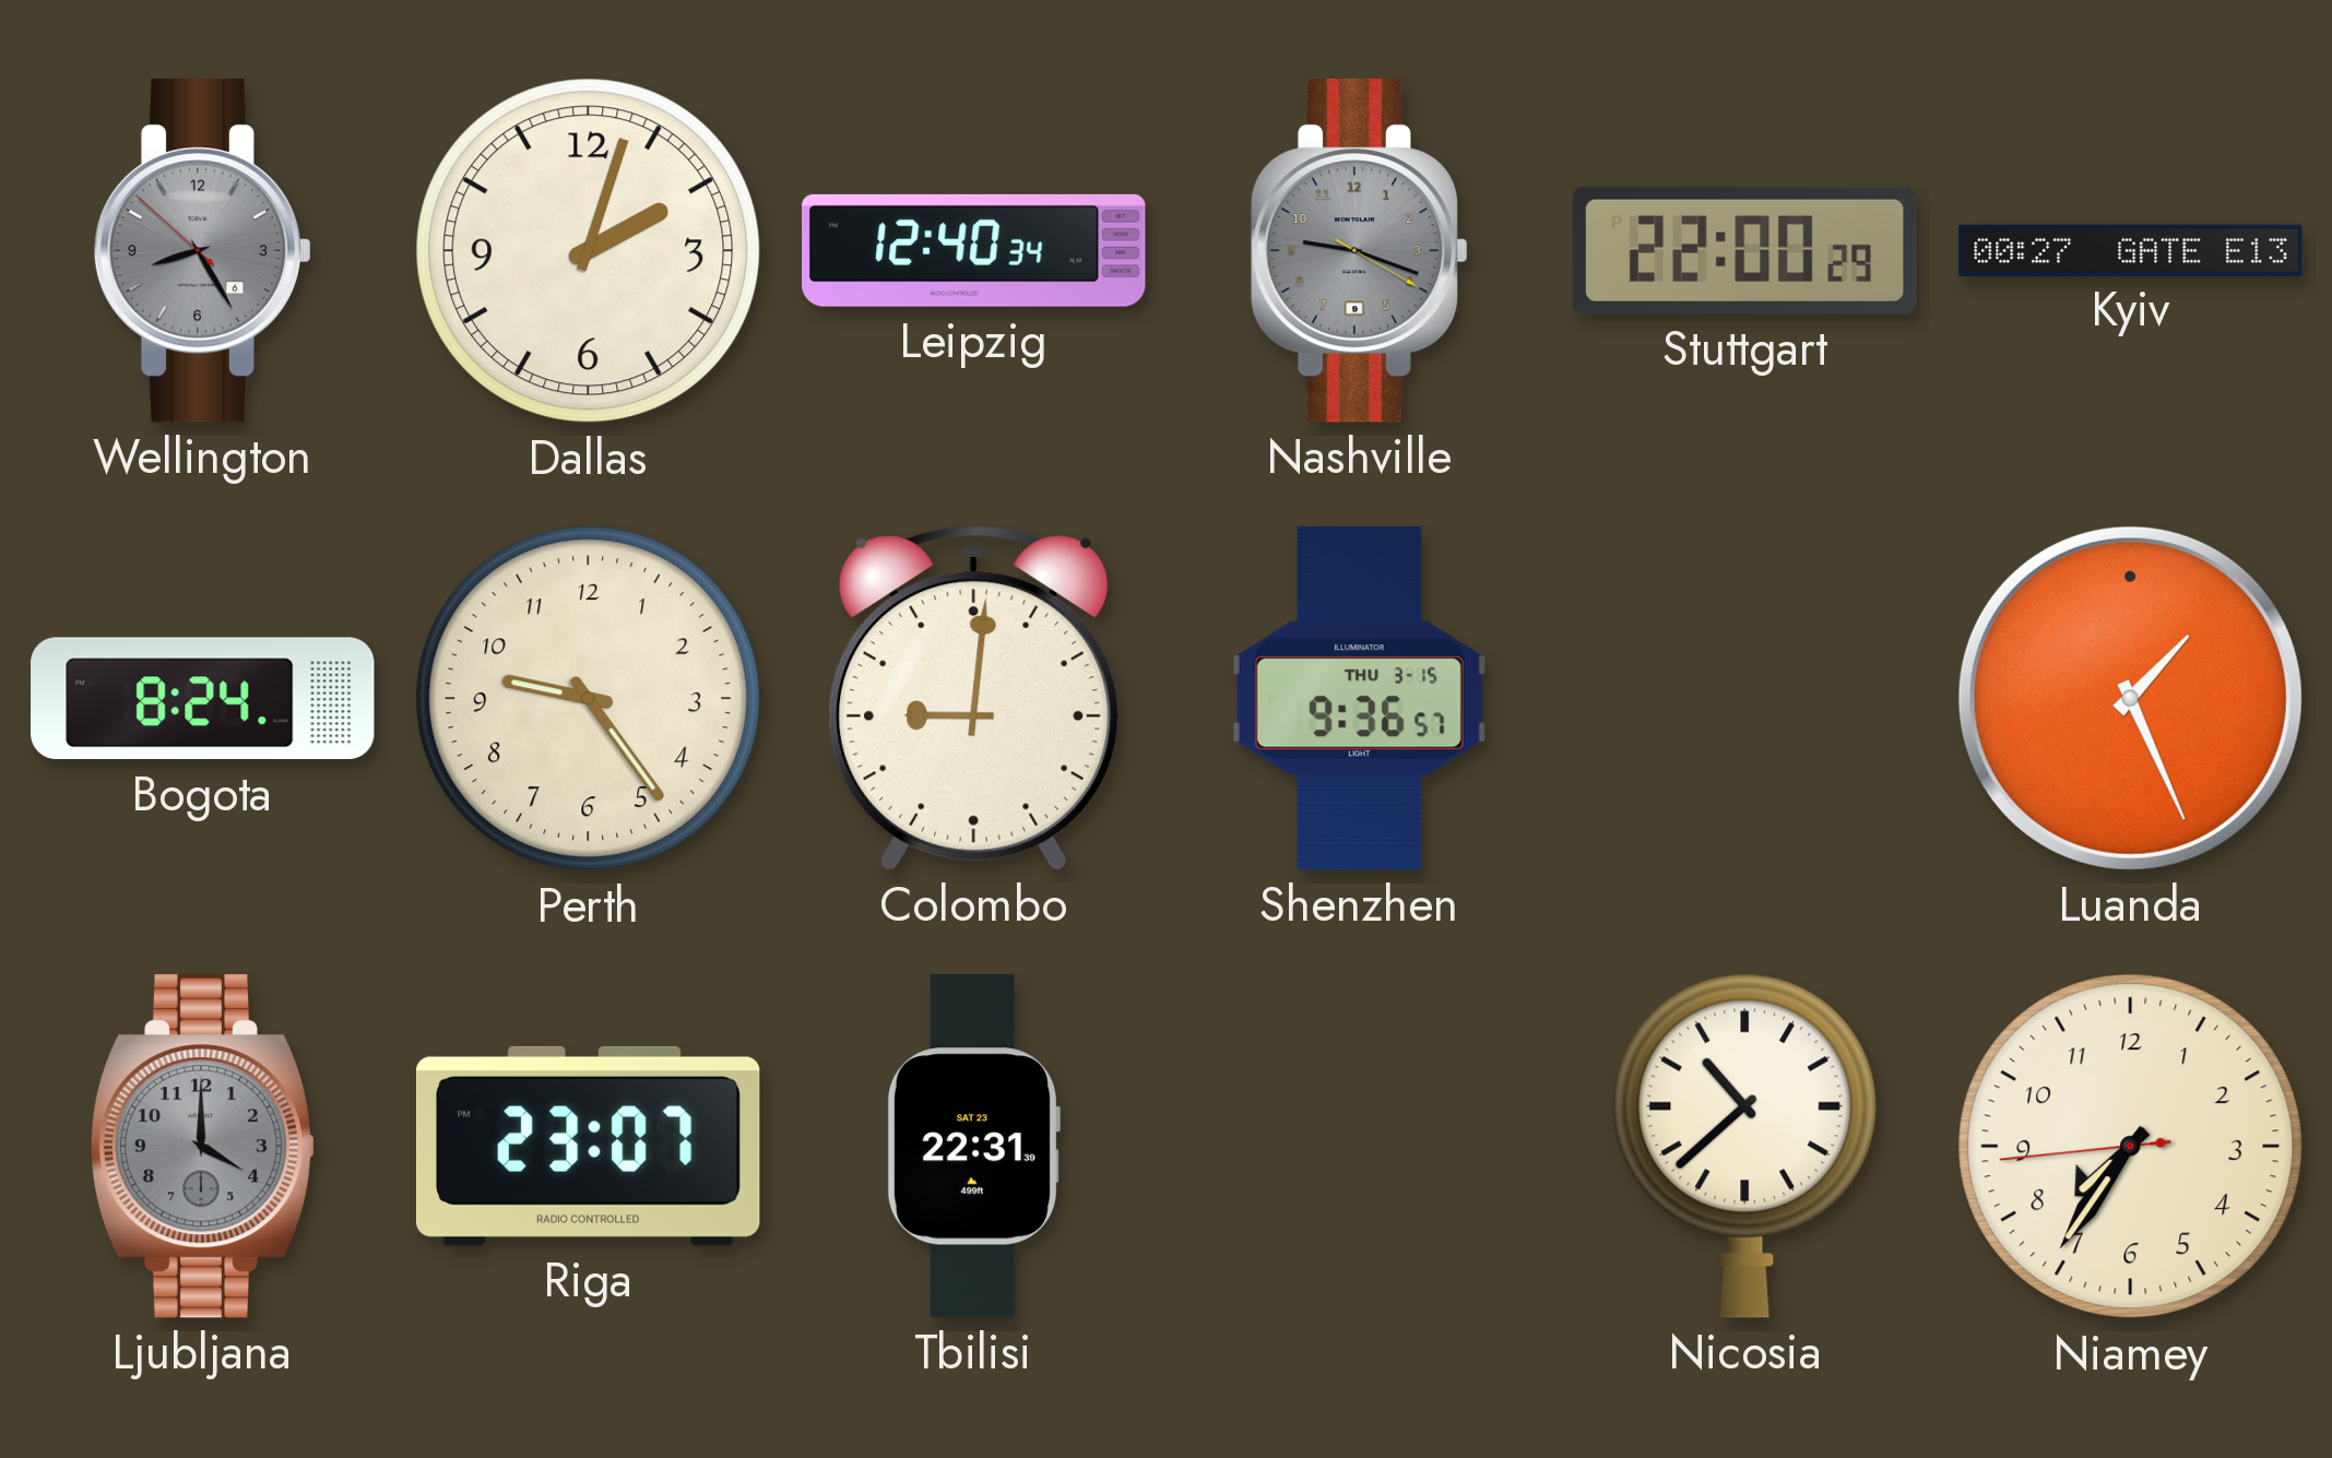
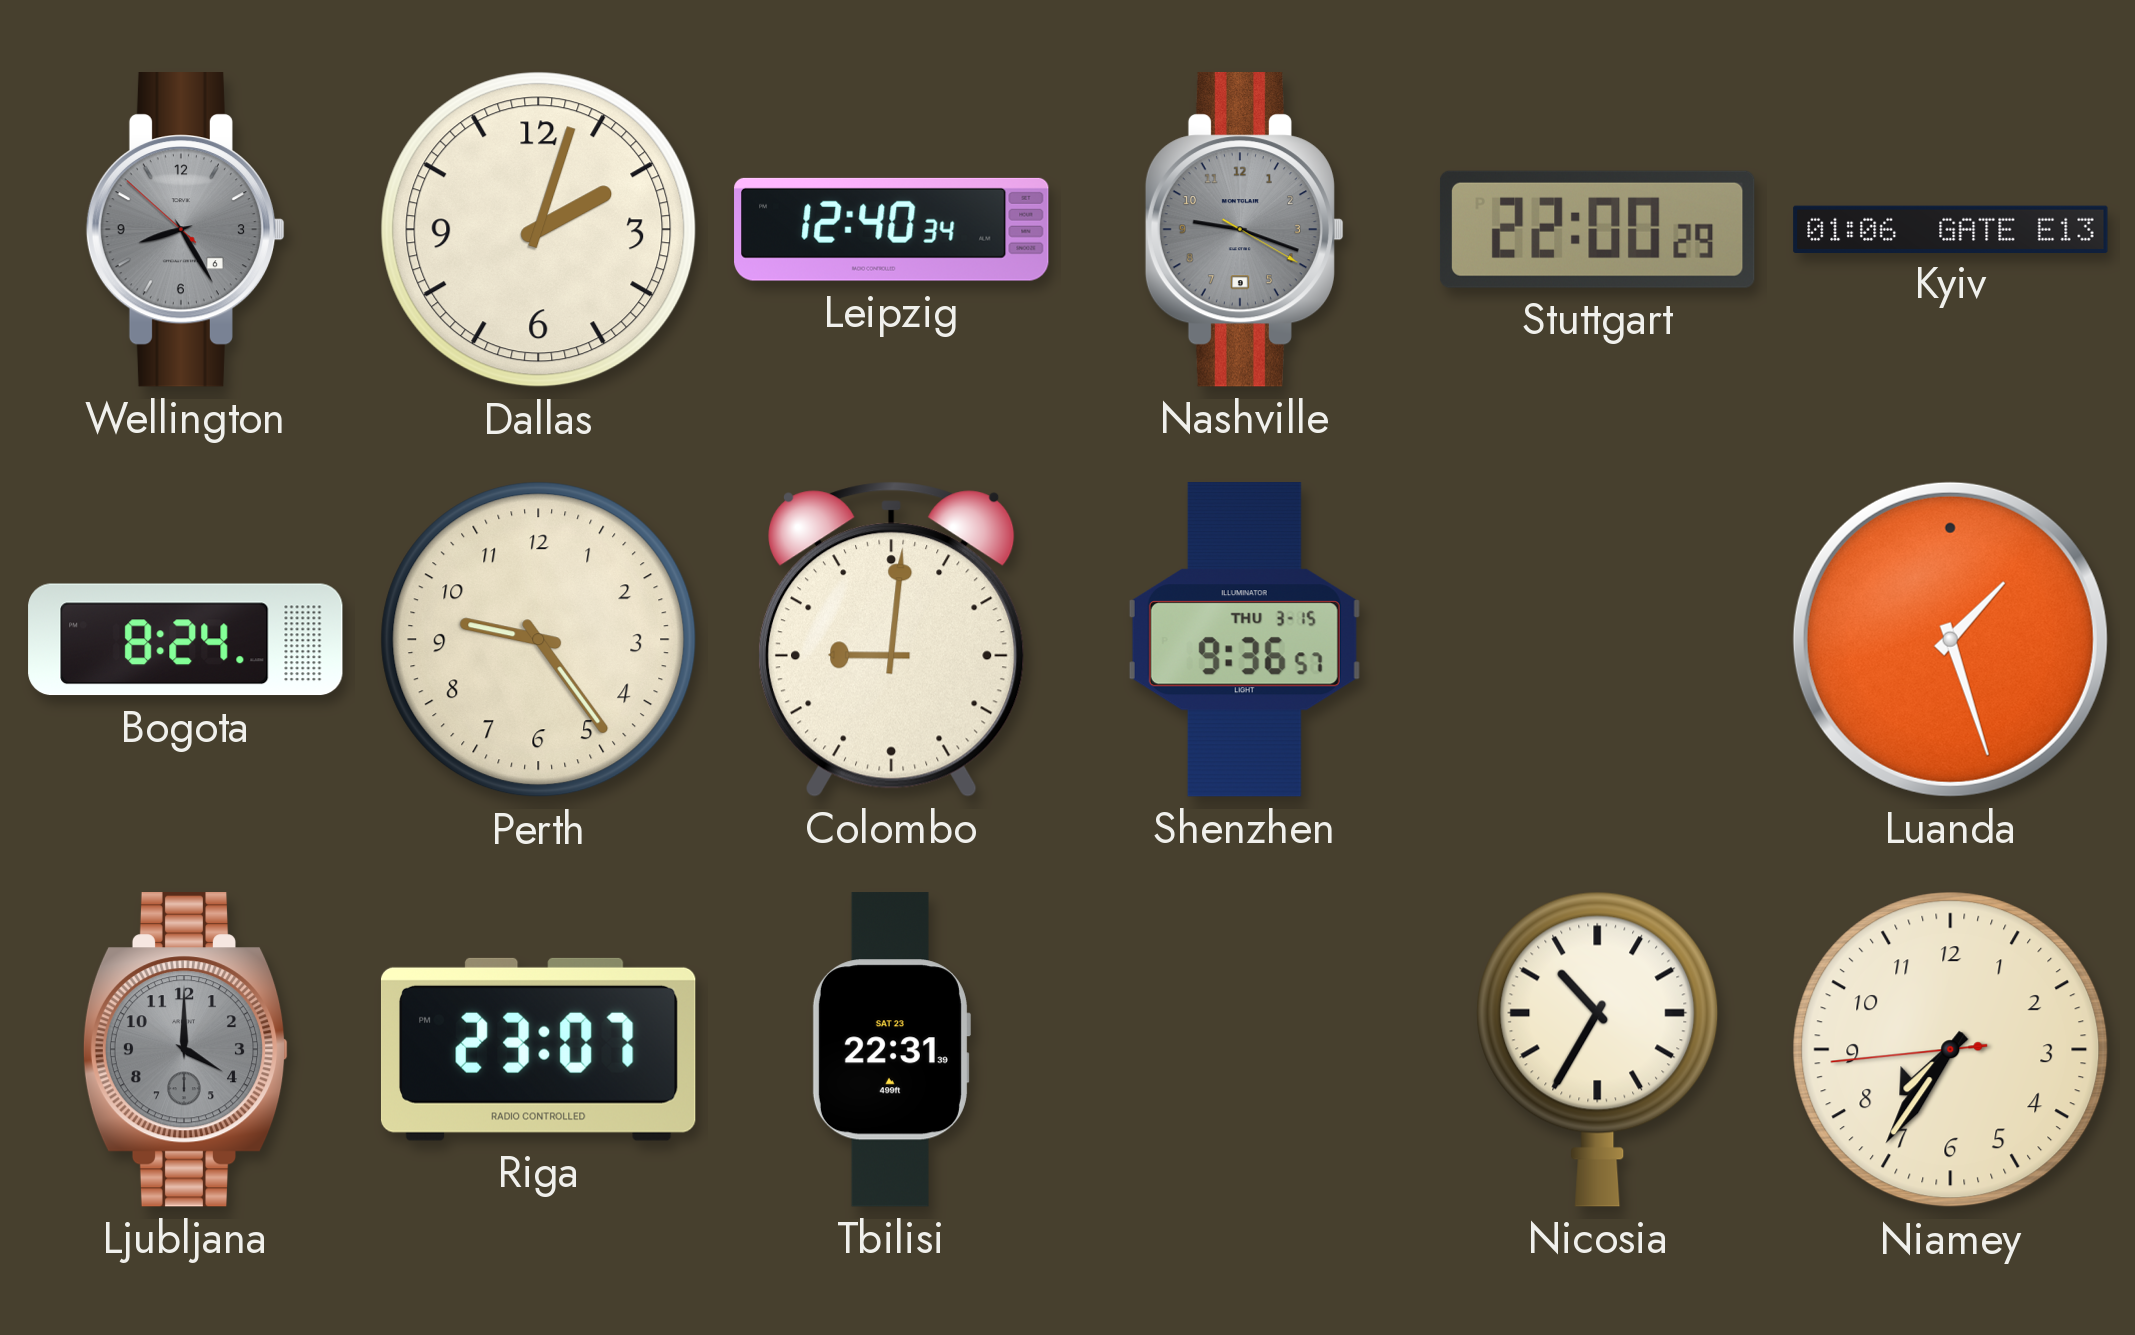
Kyiv: 00:27 -> 01:06 (1951, 229)
Luanda: 1:26 -> 1:27 (1950, 639)
Nicosia: 10:38 -> 10:35 (1598, 1049)
